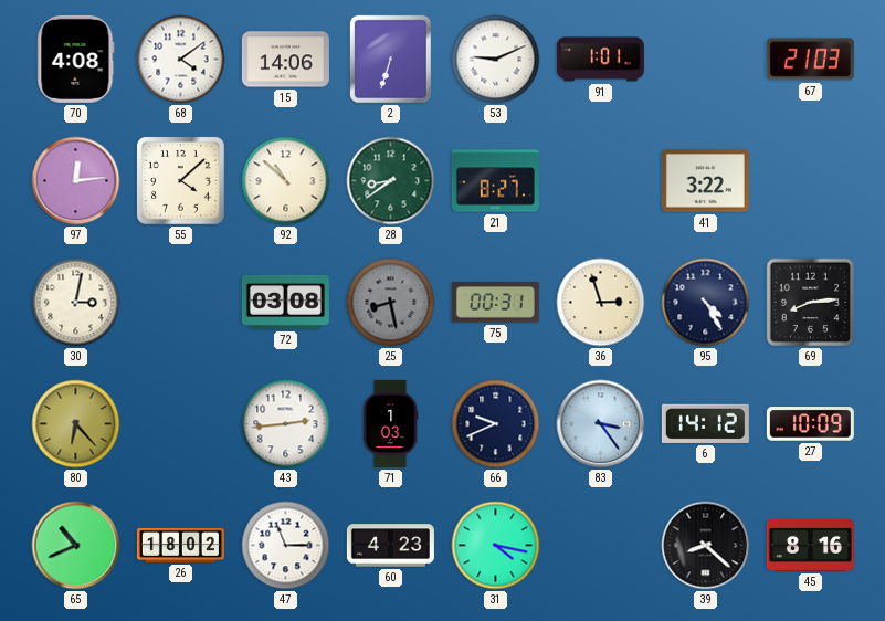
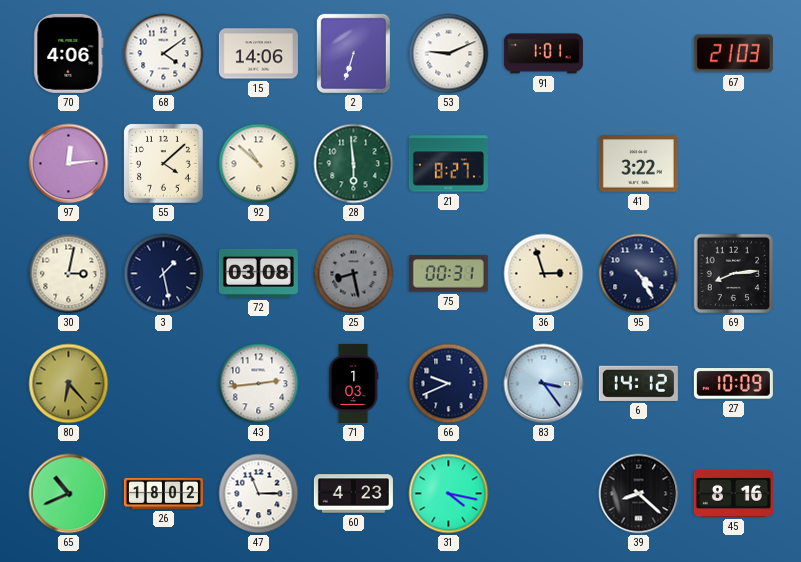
70: 4:08 -> 4:06 (69, 53)
28: 8:39 -> 5:59 (354, 164)
3: none -> 1:28 (164, 274)
